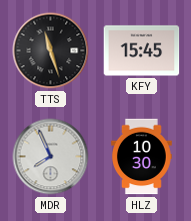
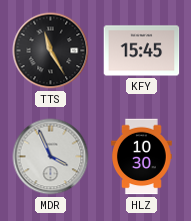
TTS: 11:27 -> 11:25 (51, 51)
MDR: 7:56 -> 3:56 (51, 157)
